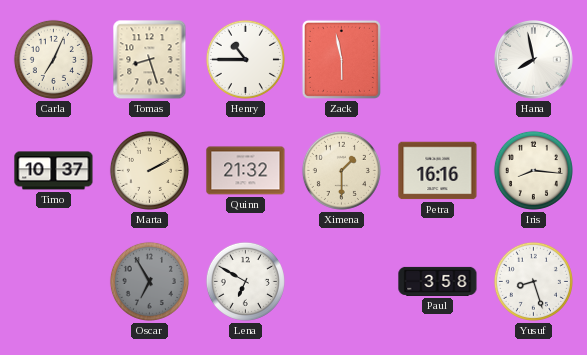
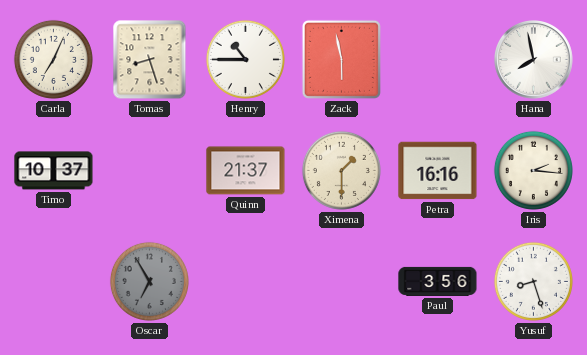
Marta: 2:10 -> none (149, 170)
Quinn: 21:32 -> 21:37 (246, 171)
Iris: 8:16 -> 2:16 (533, 170)
Lena: 6:50 -> none (245, 281)
Paul: 3:58 -> 3:56 (438, 281)
